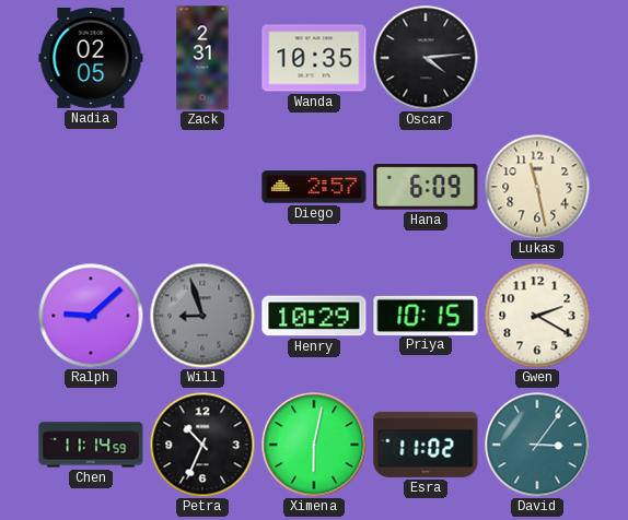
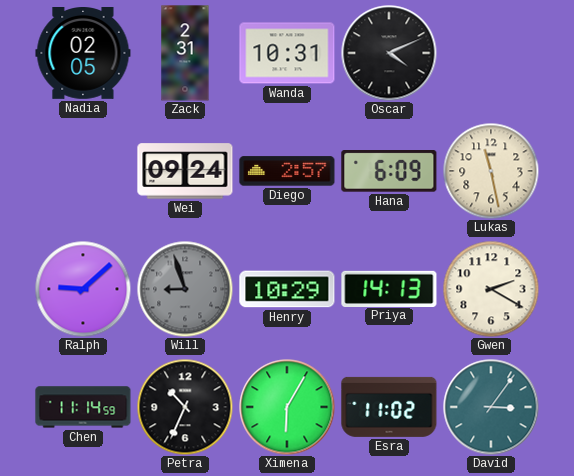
Wanda: 10:35 -> 10:31 (287, 53)
Oscar: 4:14 -> 4:11 (389, 53)
Wei: none -> 09:24 (185, 171)
Priya: 10:15 -> 14:13 (389, 288)
Ximena: 6:02 -> 6:05 (287, 407)
